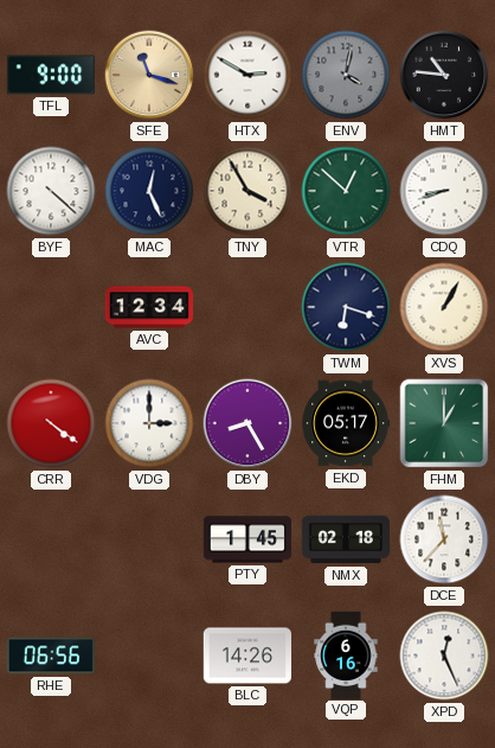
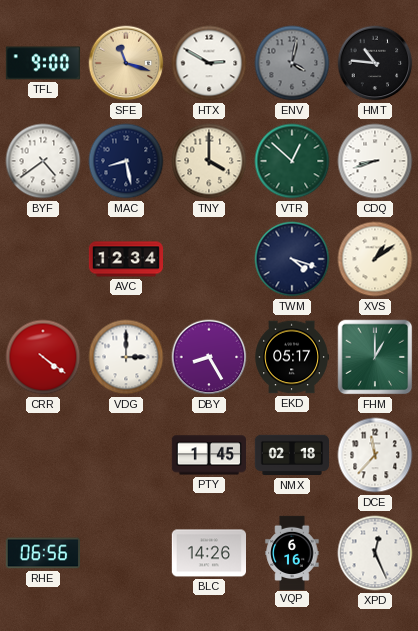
BYF: 4:22 -> 4:39 (43, 161)
MAC: 12:26 -> 8:28 (126, 161)
TNY: 3:55 -> 4:00 (209, 161)
TWM: 6:18 -> 4:18 (292, 259)
XVS: 1:05 -> 1:09 (375, 259)
